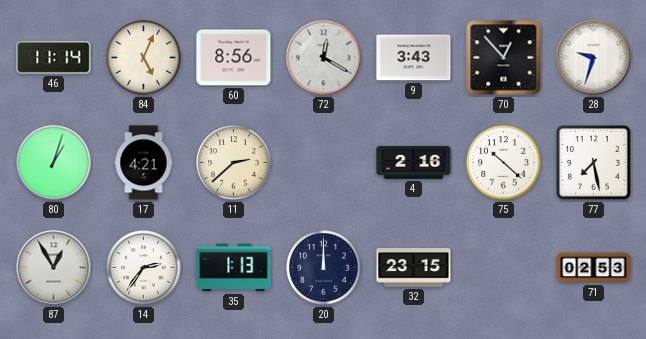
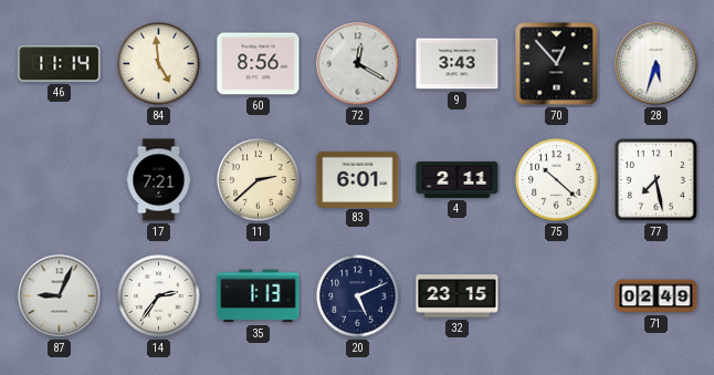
84: 5:04 -> 4:59 (159, 64)
28: 9:33 -> 5:33 (657, 64)
80: 1:03 -> none (54, 163)
17: 4:21 -> 7:21 (159, 180)
83: none -> 6:01 (358, 179)
4: 2:16 -> 2:11 (458, 179)
87: 12:55 -> 9:04 (60, 296)
20: 12:00 -> 5:11 (358, 296)
71: 02:53 -> 02:49 (657, 296)
